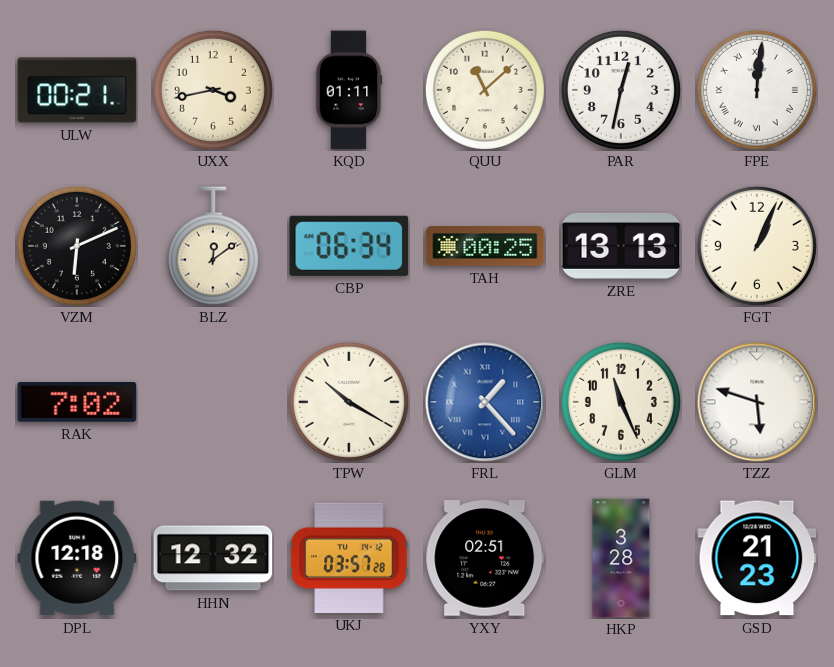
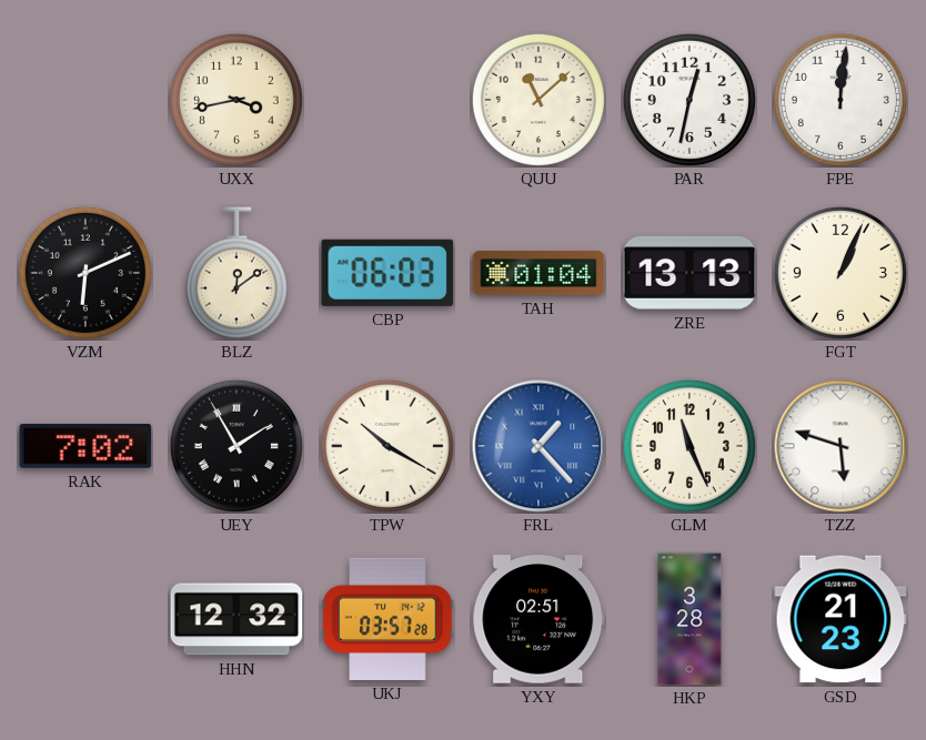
ULW: 00:21 -> none (77, 90)
KQD: 01:11 -> none (349, 90)
FPE numerals: Roman -> Arabic (841, 100)
CBP: 06:34 -> 06:03 (387, 273)
TAH: 00:25 -> 01:04 (539, 273)
UEY: none -> 1:55 (236, 446)
DPL: 12:18 -> none (77, 558)
